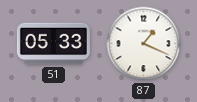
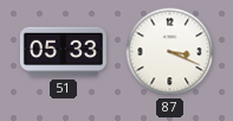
87: 1:19 -> 3:19 (170, 52)
